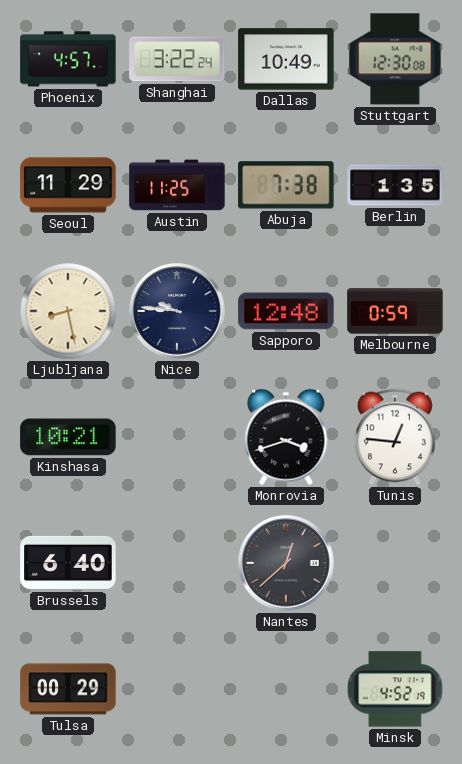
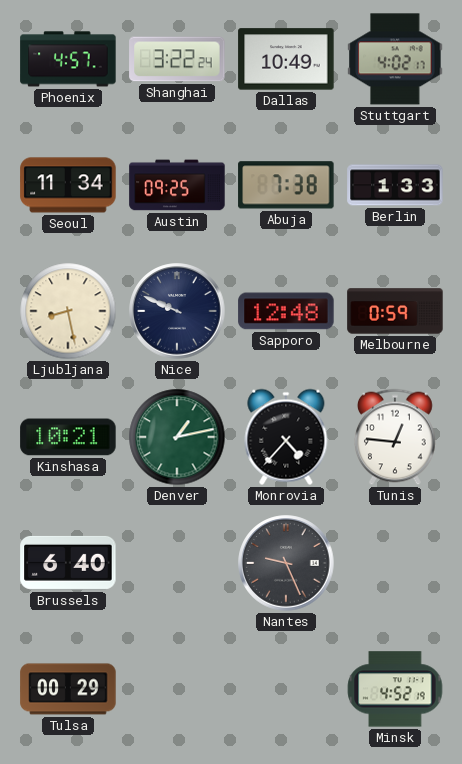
Stuttgart: 12:30 -> 4:02 (395, 59)
Seoul: 11:29 -> 11:34 (68, 185)
Austin: 11:25 -> 09:25 (177, 185)
Berlin: 1:35 -> 1:33 (395, 185)
Nice: 9:46 -> 9:49 (177, 311)
Denver: none -> 1:13 (177, 437)
Monrovia: 3:42 -> 4:37 (286, 437)
Nantes: 12:38 -> 9:26 (286, 563)
